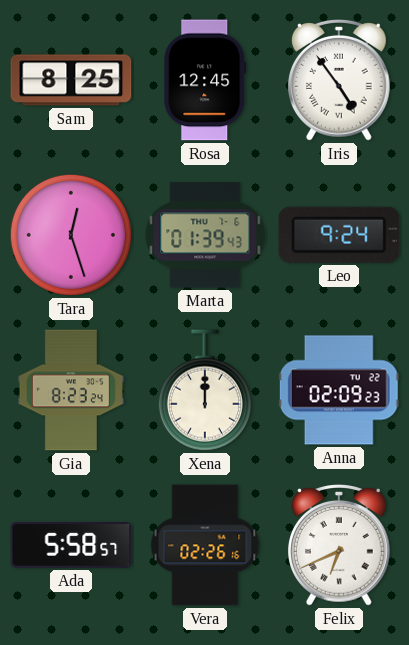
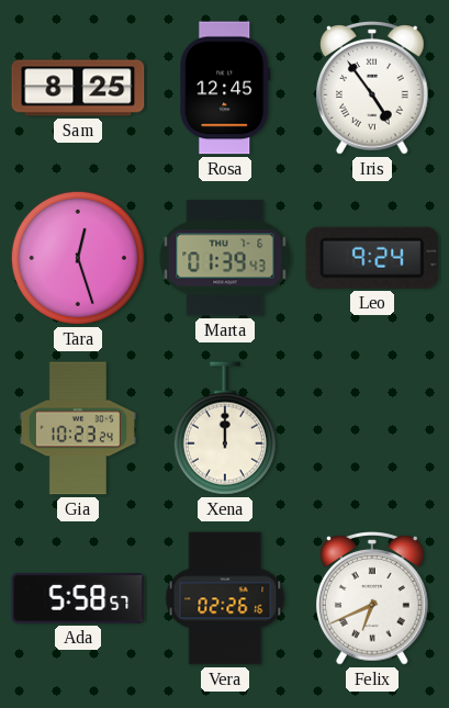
Gia: 8:23 -> 10:23 (78, 428)
Anna: 02:09 -> none (339, 390)
